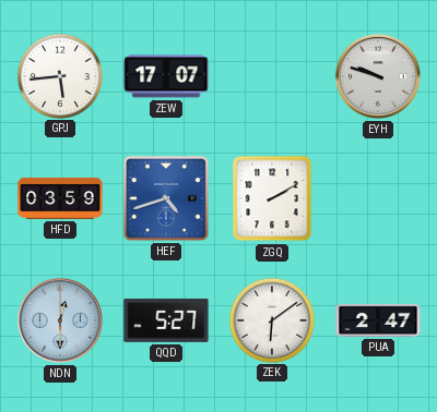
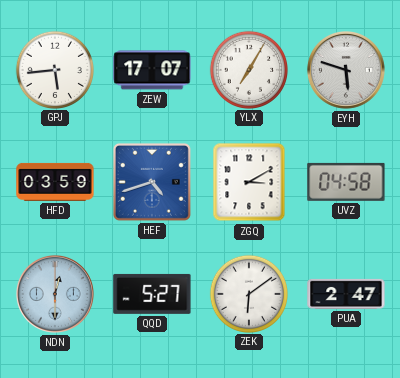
YLX: none -> 7:05 (248, 69)
EYH: 9:48 -> 5:48 (346, 70)
ZGQ: 2:10 -> 3:10 (249, 182)
UVZ: none -> 04:58 (346, 182)
